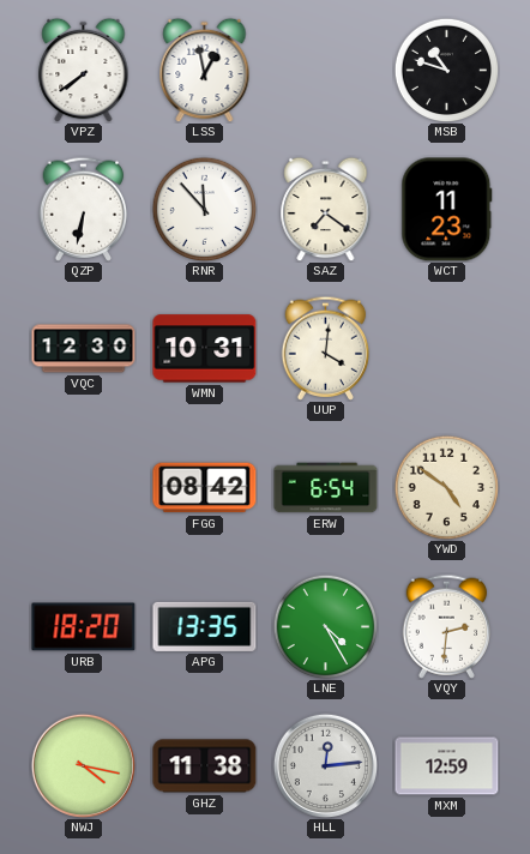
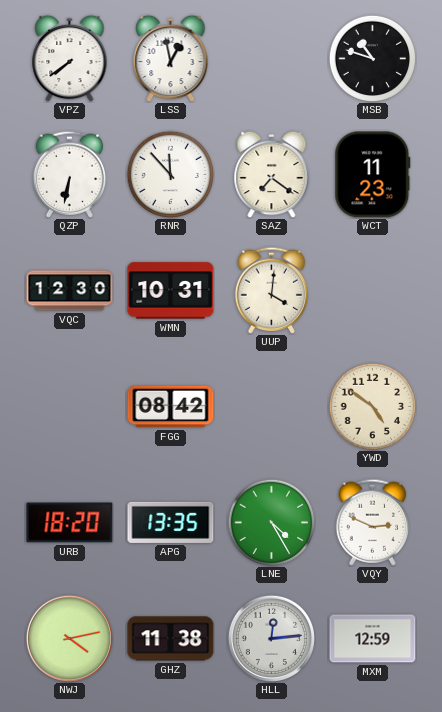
ERW: 6:54 -> none (326, 488)
VQY: 2:31 -> 2:49 (373, 522)
NWJ: 4:17 -> 4:13 (69, 638)
